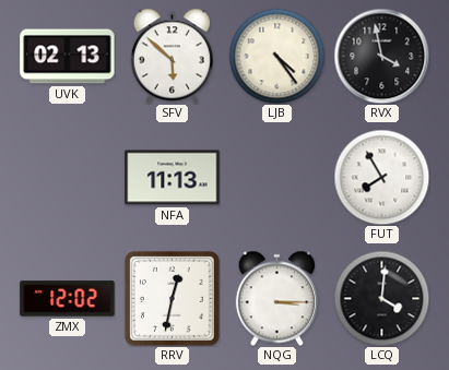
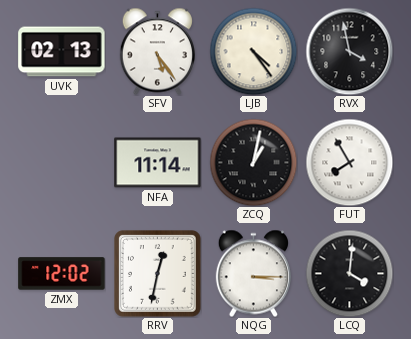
SFV: 5:52 -> 5:24 (157, 51)
NFA: 11:13 -> 11:14 (158, 163)
ZCQ: none -> 1:02 (253, 162)
